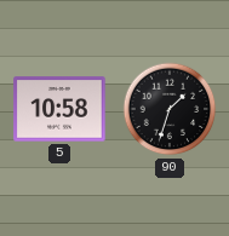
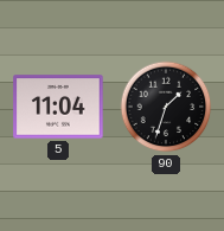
5: 10:58 -> 11:04 (58, 107)
